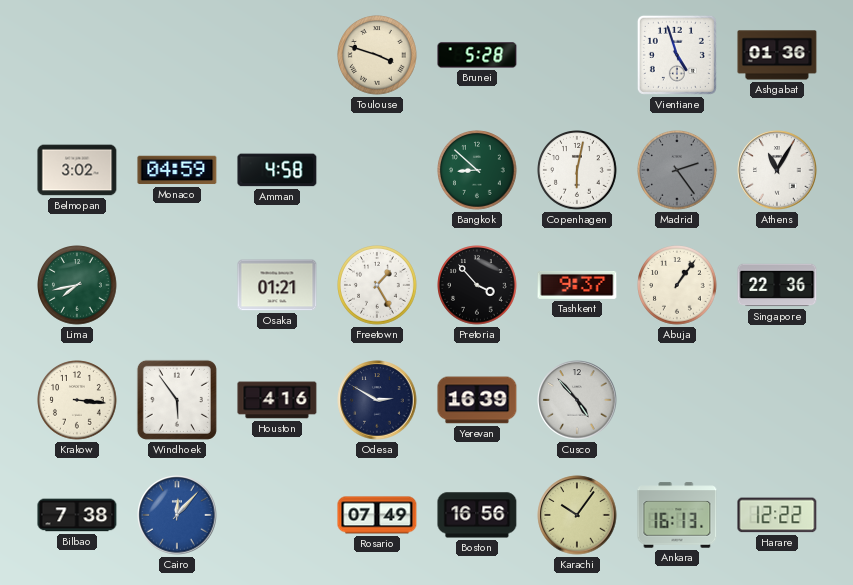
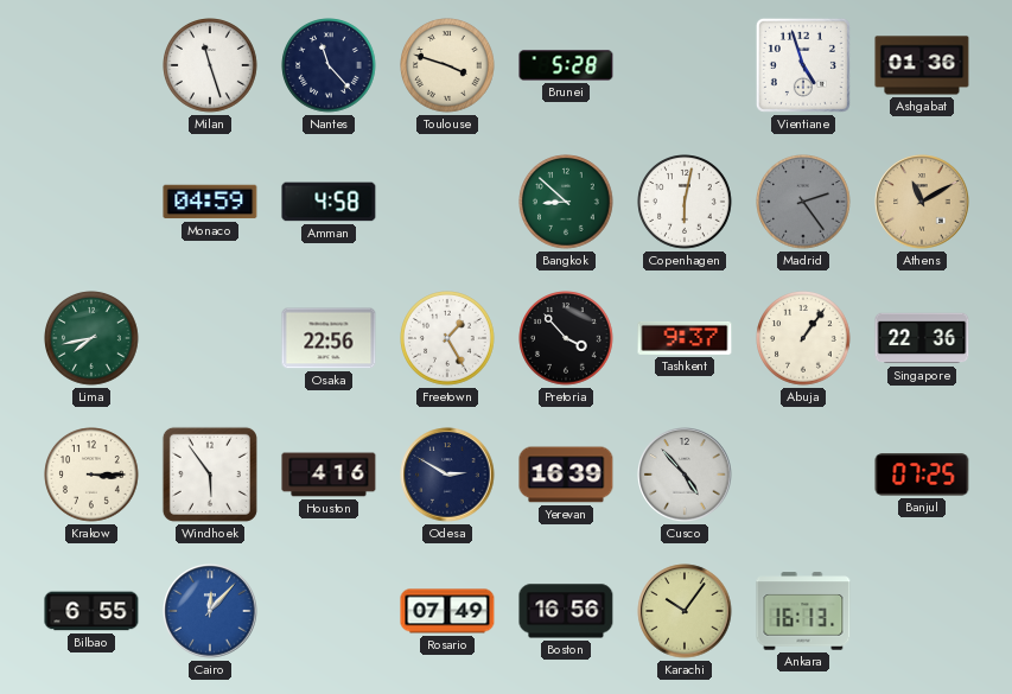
Milan: none -> 11:27 (210, 65)
Nantes: none -> 11:23 (329, 65)
Belmopan: 3:02 -> none (77, 170)
Athens: 11:05 -> 11:10 (922, 202)
Athens dial: white -> champagne (922, 202)
Osaka: 01:21 -> 22:56 (329, 338)
Krakow: 3:16 -> 3:15 (91, 475)
Banjul: none -> 07:25 (922, 475)
Bilbao: 7:38 -> 6:55 (91, 611)
Harare: 12:22 -> none (777, 515)
